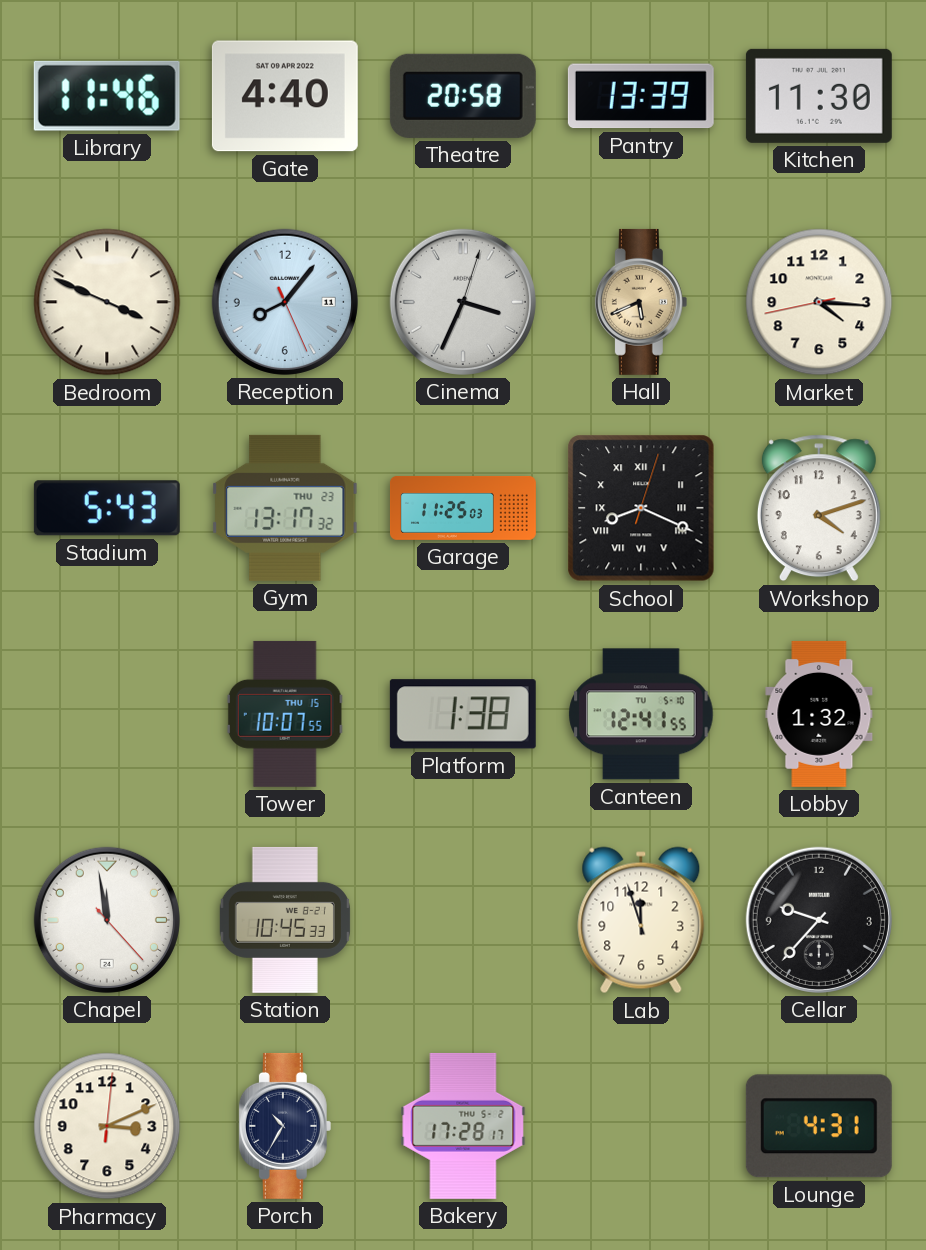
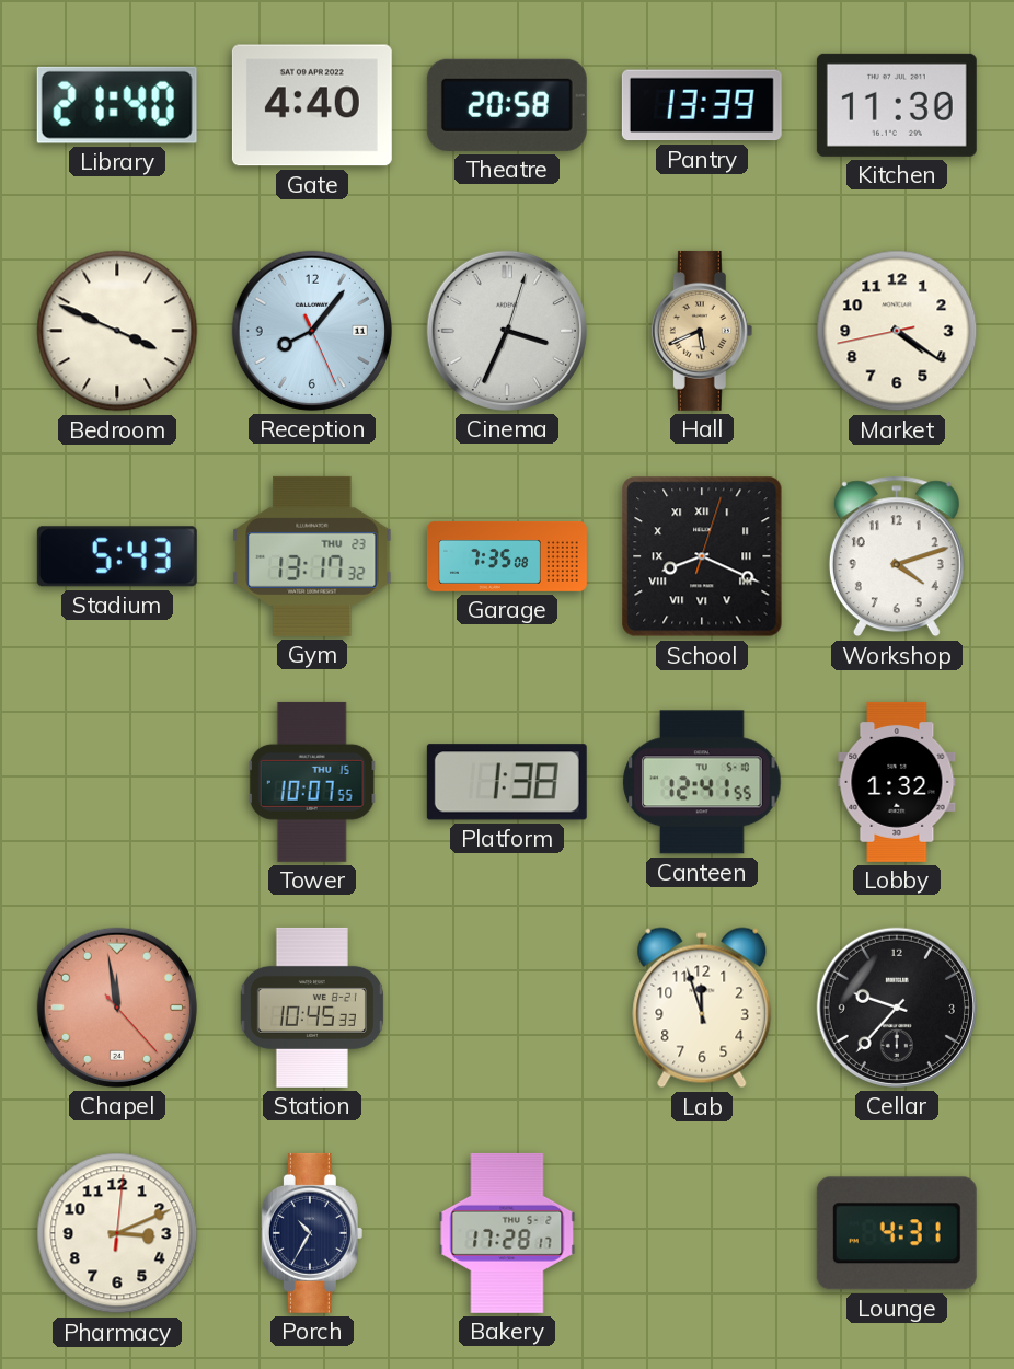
Library: 11:46 -> 21:40 (117, 105)
Market: 4:15 -> 4:20 (897, 331)
Garage: 11:25 -> 7:35 (507, 556)
Chapel dial: white -> salmon (117, 1008)
